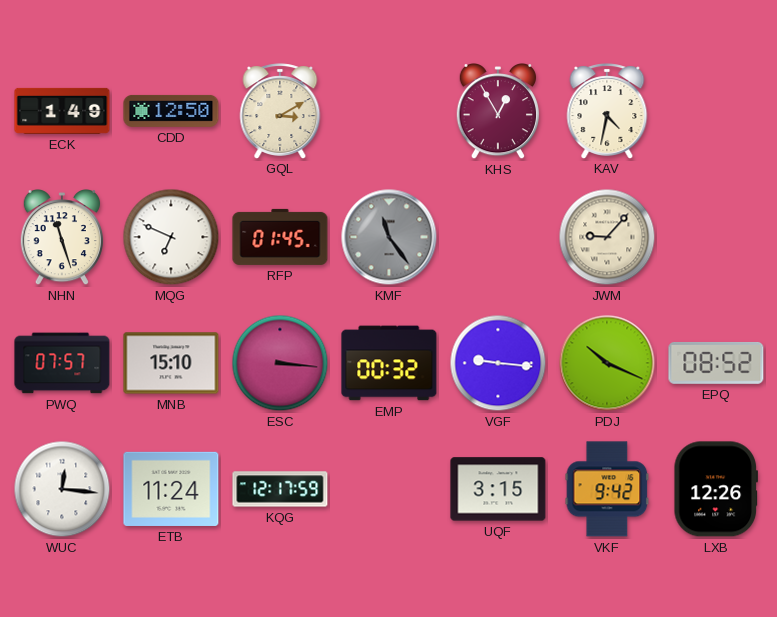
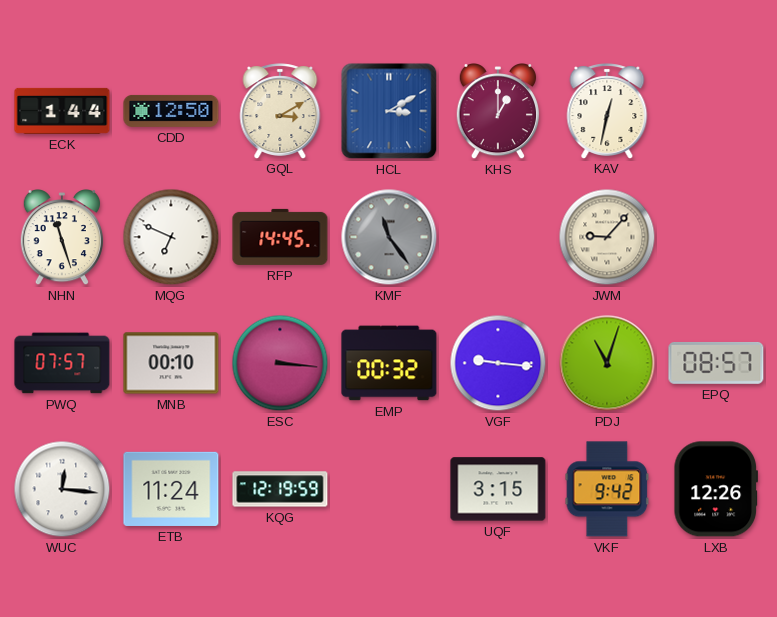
ECK: 1:49 -> 1:44 (62, 111)
HCL: none -> 3:10 (389, 111)
KHS: 12:55 -> 1:00 (497, 111)
KAV: 4:32 -> 12:32 (607, 111)
RFP: 01:45 -> 14:45 (280, 237)
MNB: 15:10 -> 00:10 (171, 363)
PDJ: 10:19 -> 11:03 (607, 363)
EPQ: 08:52 -> 08:57 (716, 363)
KQG: 12:17 -> 12:19 (280, 489)
